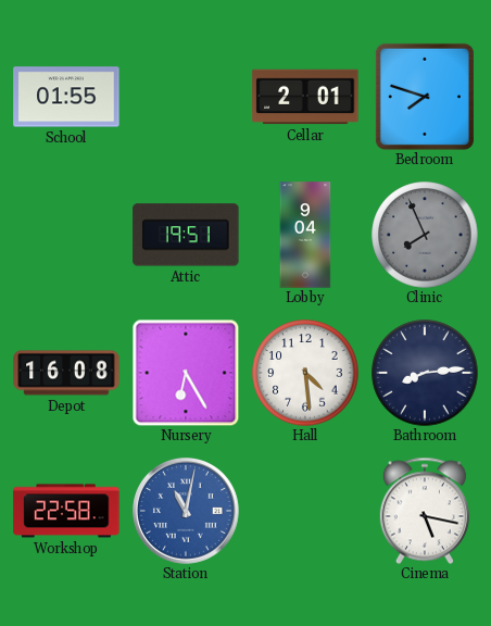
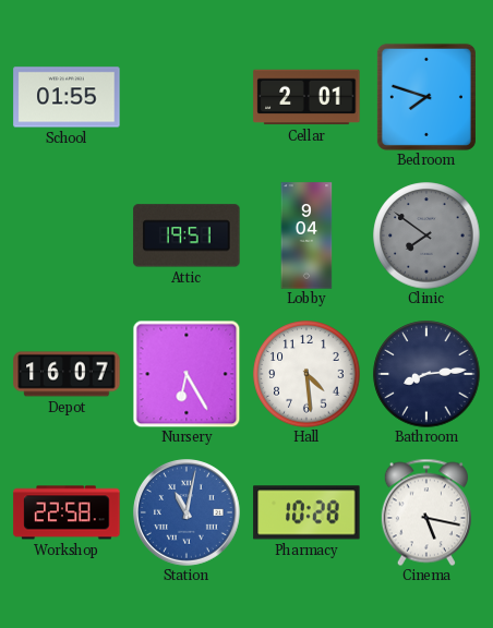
Clinic: 7:56 -> 7:51 (426, 235)
Depot: 16:08 -> 16:07 (67, 374)
Pharmacy: none -> 10:28 (306, 512)
